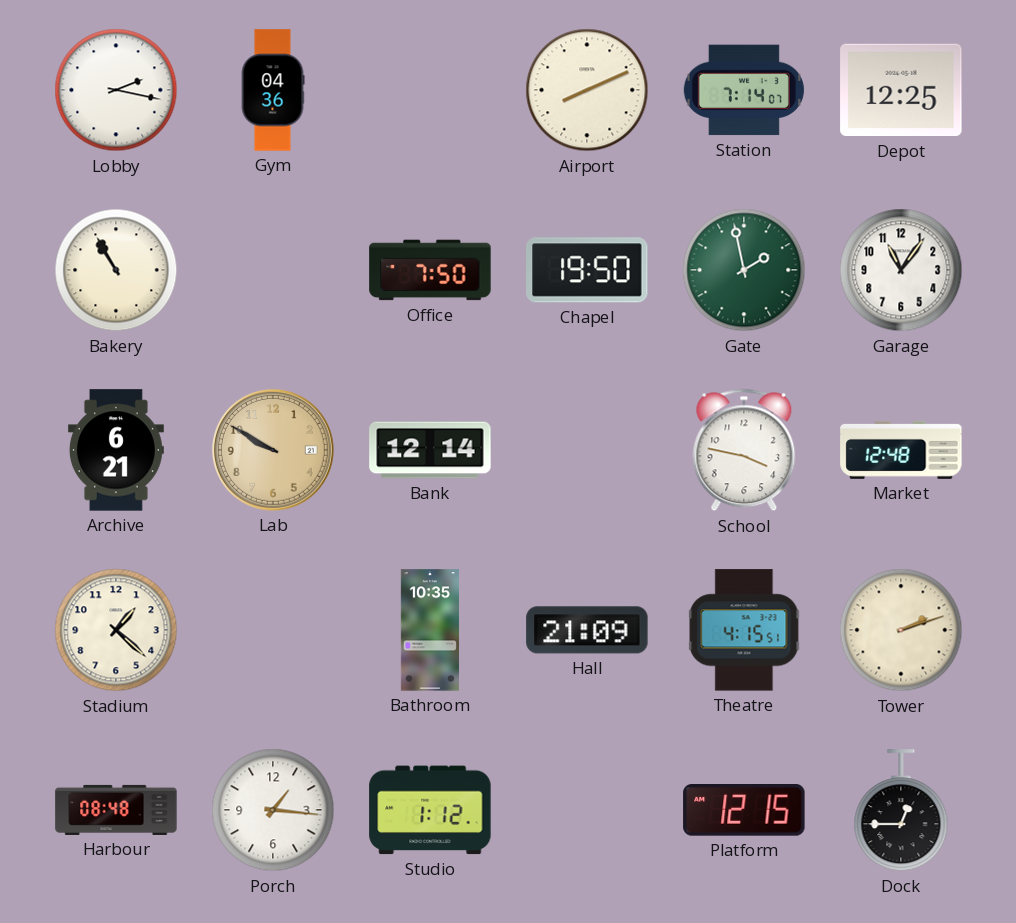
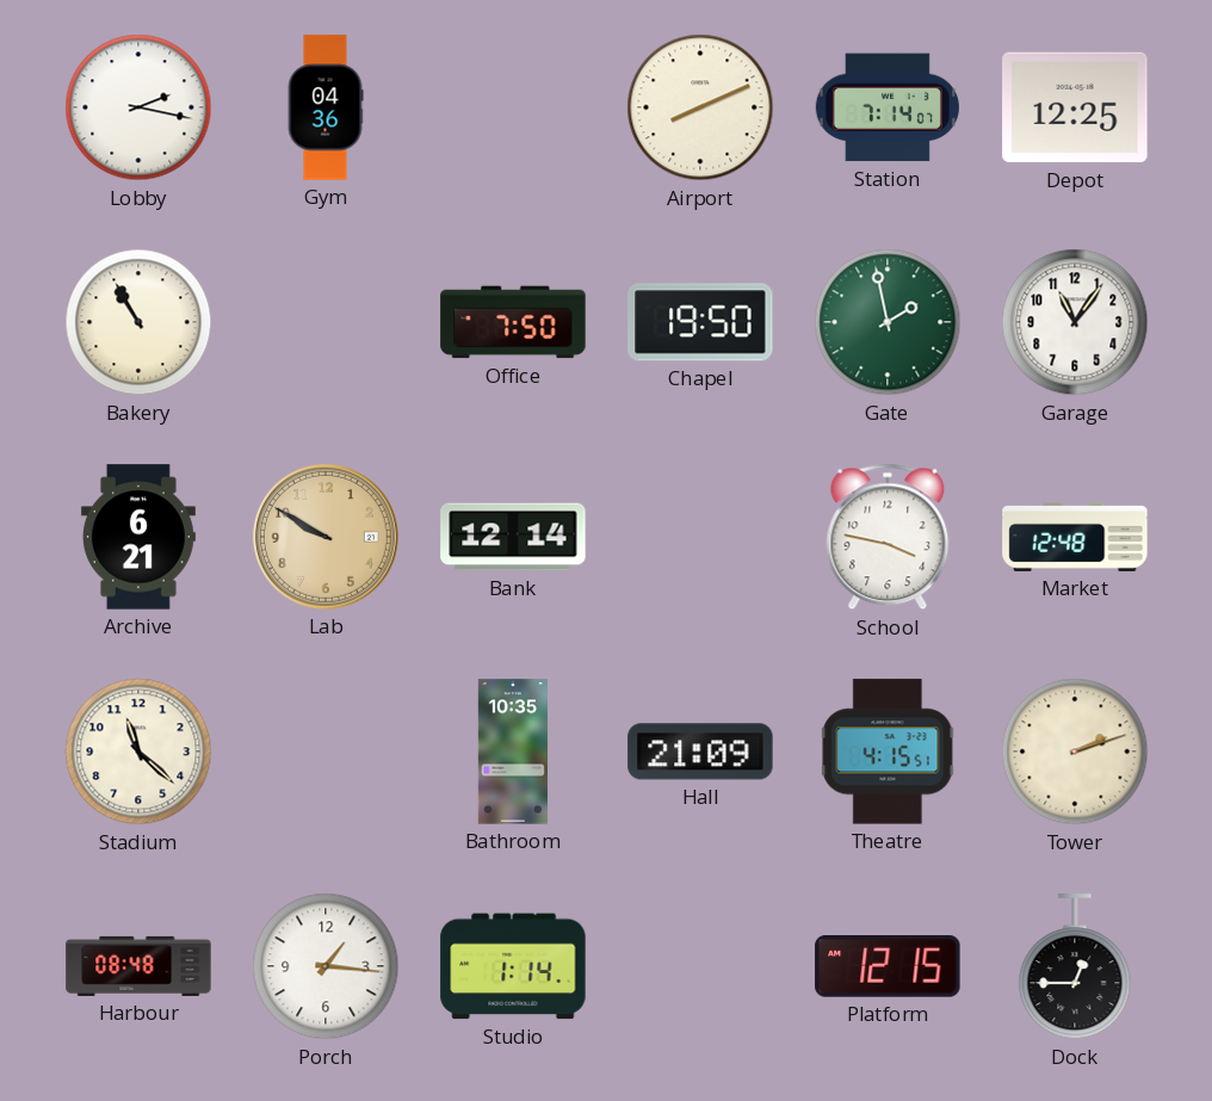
Stadium: 1:22 -> 11:22 (138, 751)
Studio: 1:12 -> 1:14 (513, 966)
